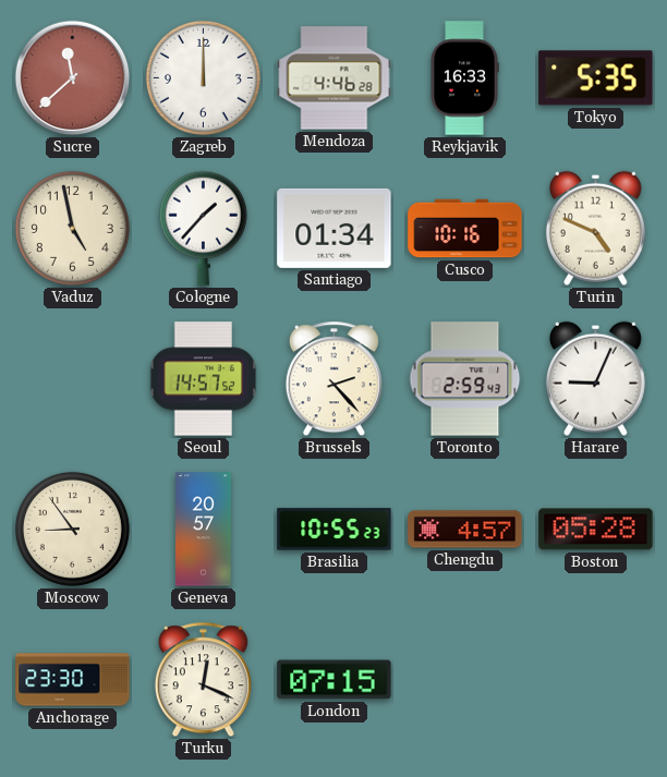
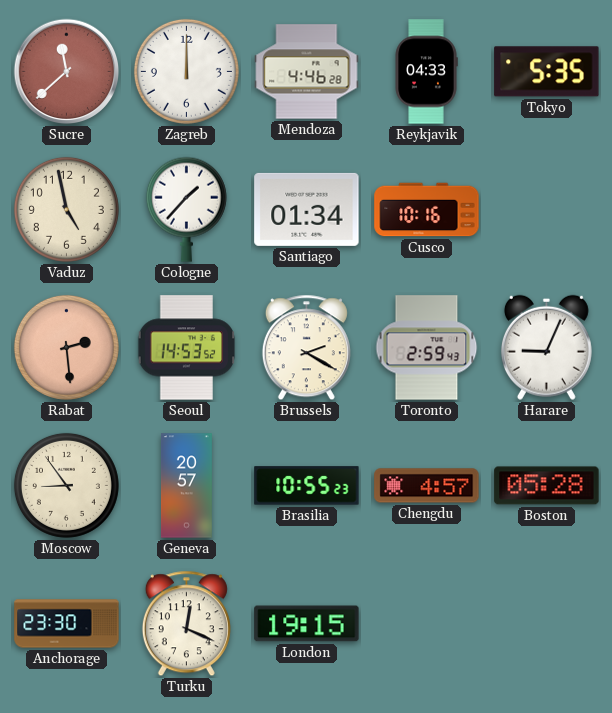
Reykjavik: 16:33 -> 04:33 (426, 72)
Turin: 4:49 -> none (595, 228)
Rabat: none -> 2:29 (66, 347)
Seoul: 14:57 -> 14:53 (187, 348)
Brussels: 2:23 -> 2:20 (306, 348)
London: 07:15 -> 19:15 (307, 624)
